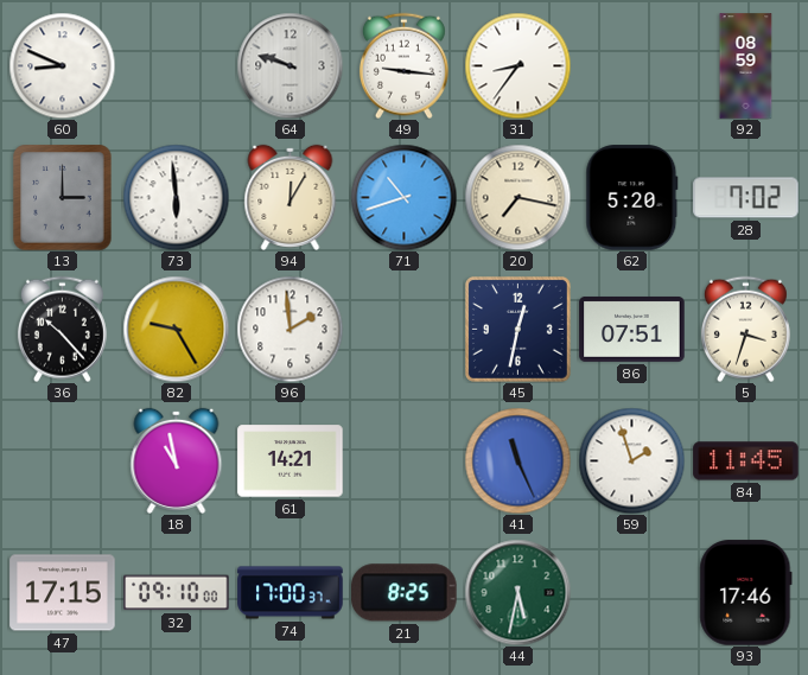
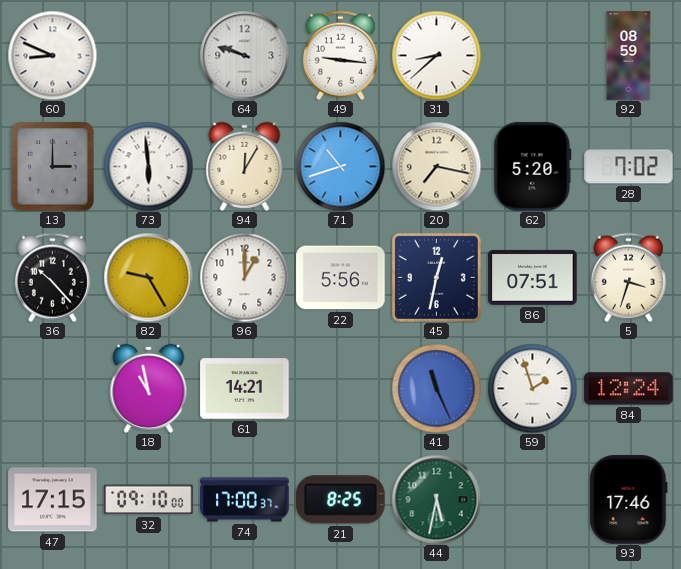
31: 8:36 -> 8:38 (436, 55)
96: 1:59 -> 1:00 (244, 277)
22: none -> 5:56 (341, 278)
84: 11:45 -> 12:24 (629, 389)
